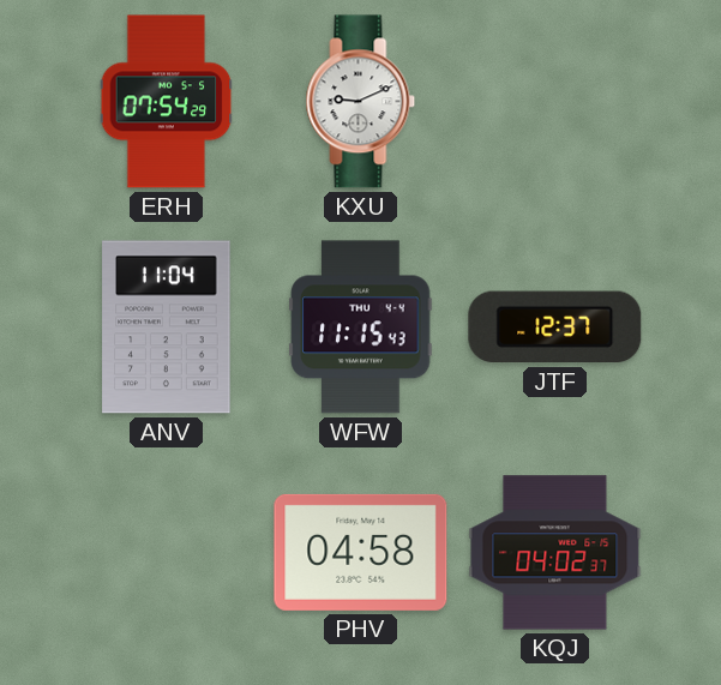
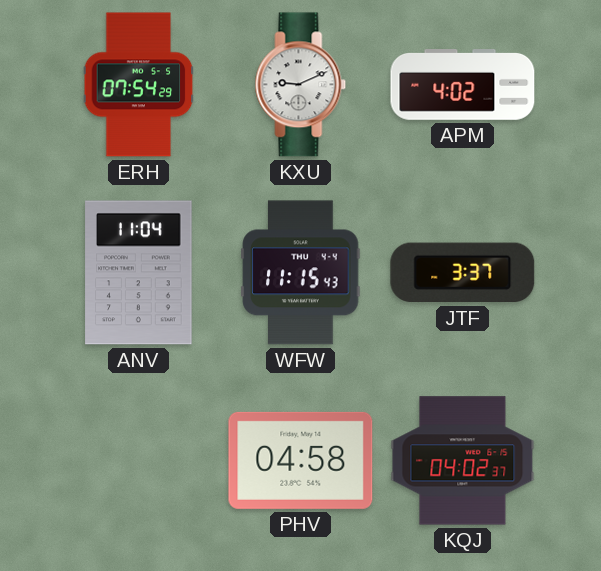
APM: none -> 4:02 (463, 85)
JTF: 12:37 -> 3:37 (463, 273)
